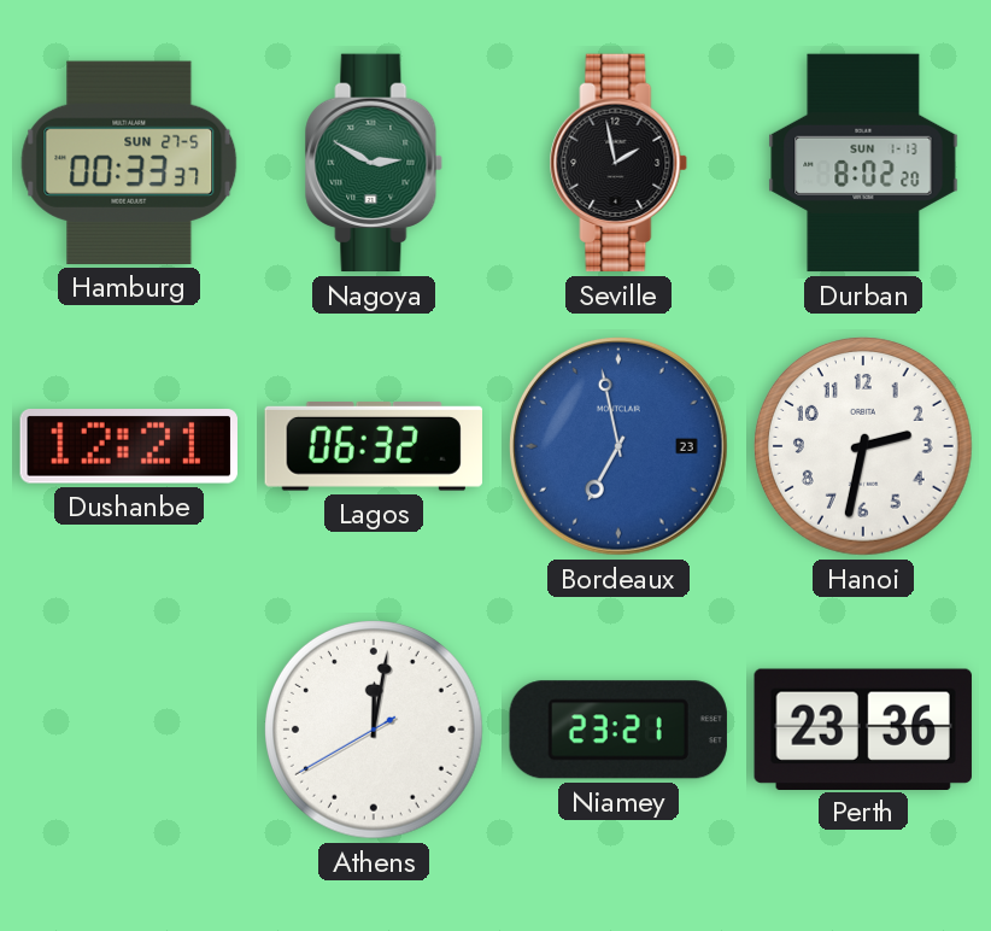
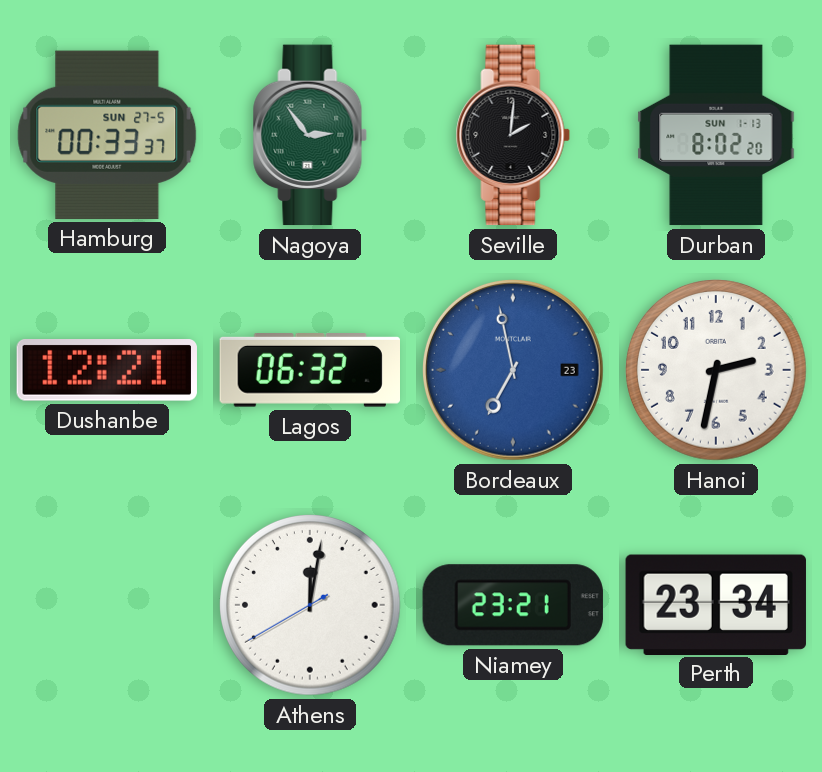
Nagoya: 2:50 -> 2:54 (310, 135)
Seville: 1:58 -> 2:01 (513, 135)
Perth: 23:36 -> 23:34 (716, 604)
